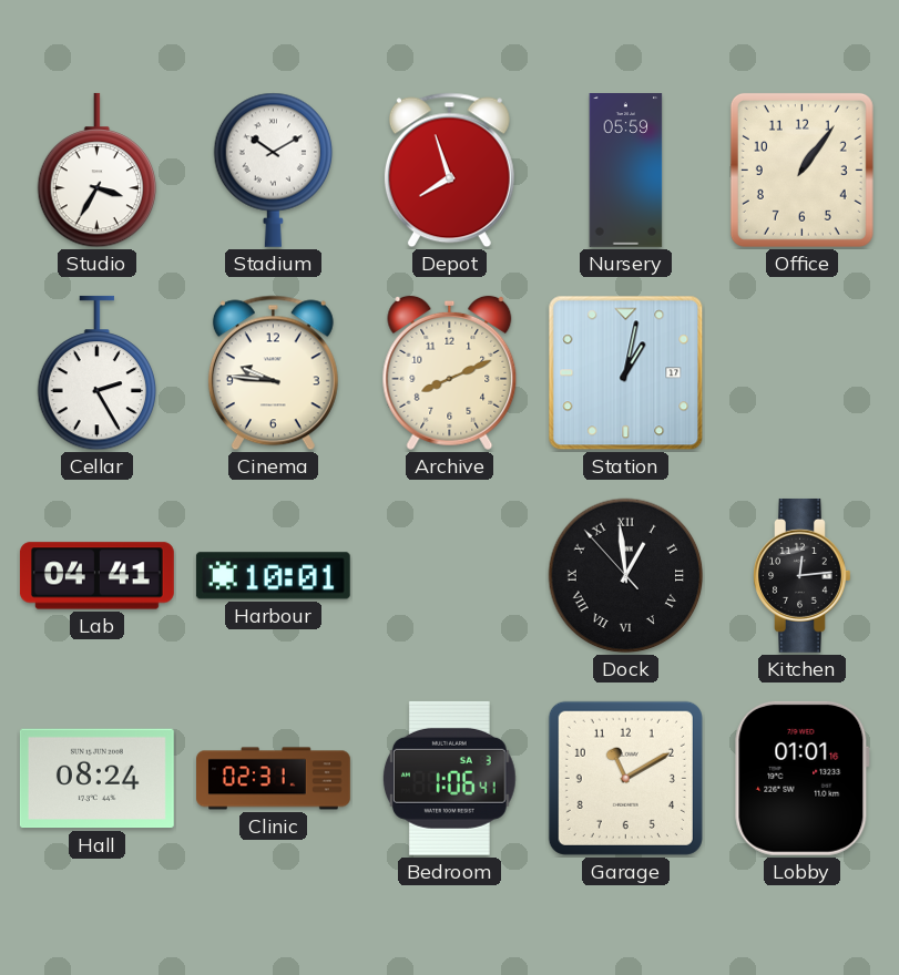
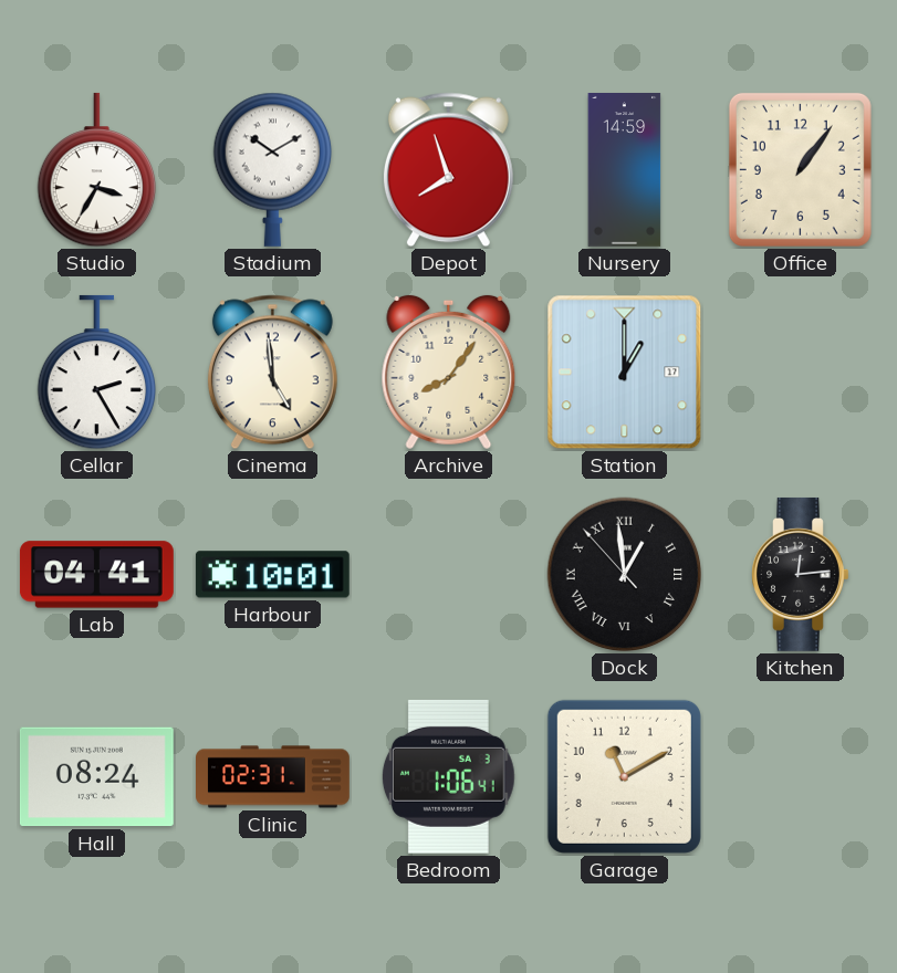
Nursery: 05:59 -> 14:59 (625, 170)
Cinema: 9:46 -> 4:59 (272, 373)
Archive: 8:11 -> 8:06 (449, 373)
Station: 1:02 -> 1:00 (625, 373)
Lobby: 01:01 -> none (801, 778)
